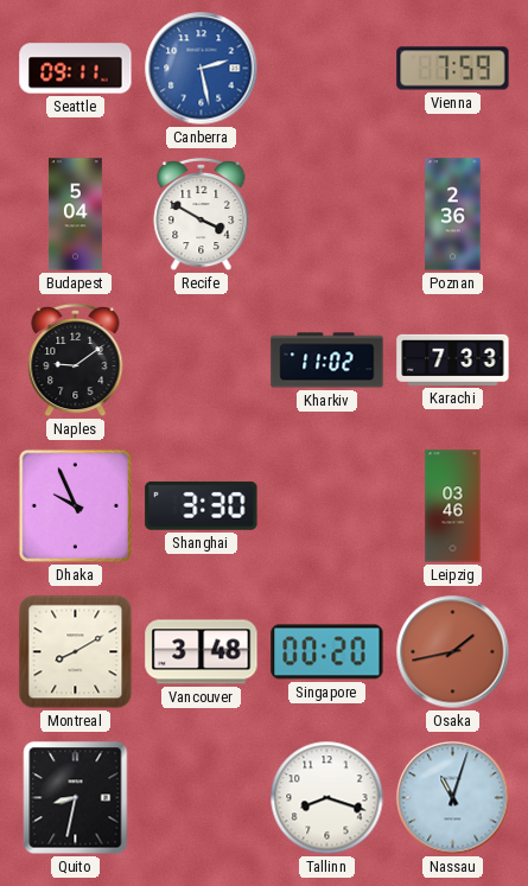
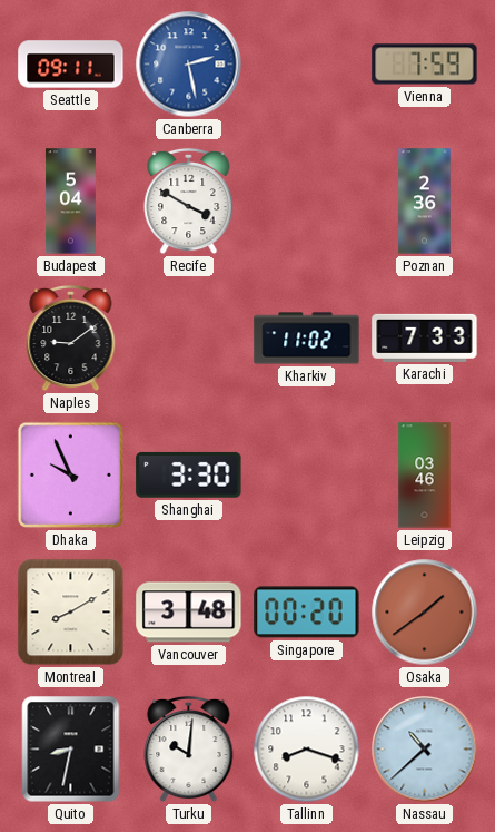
Osaka: 1:43 -> 1:39 (425, 613)
Turku: none -> 10:01 (189, 750)
Nassau: 11:03 -> 10:38 (425, 750)
